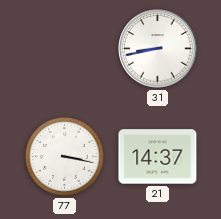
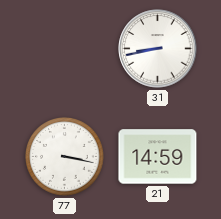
21: 14:37 -> 14:59 (158, 157)
